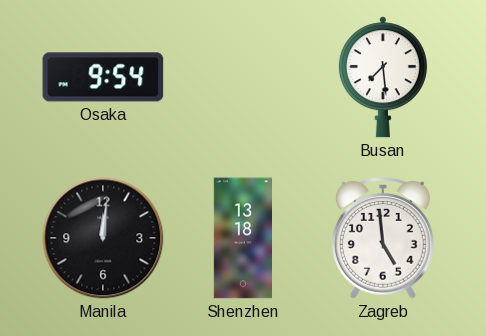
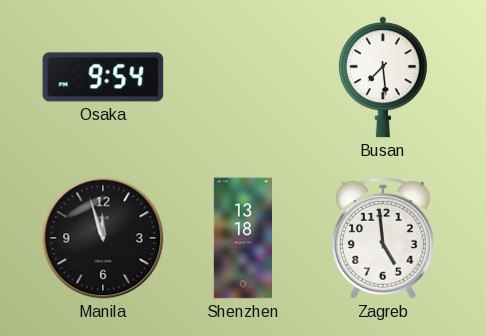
Manila: 12:01 -> 11:57 (103, 238)
